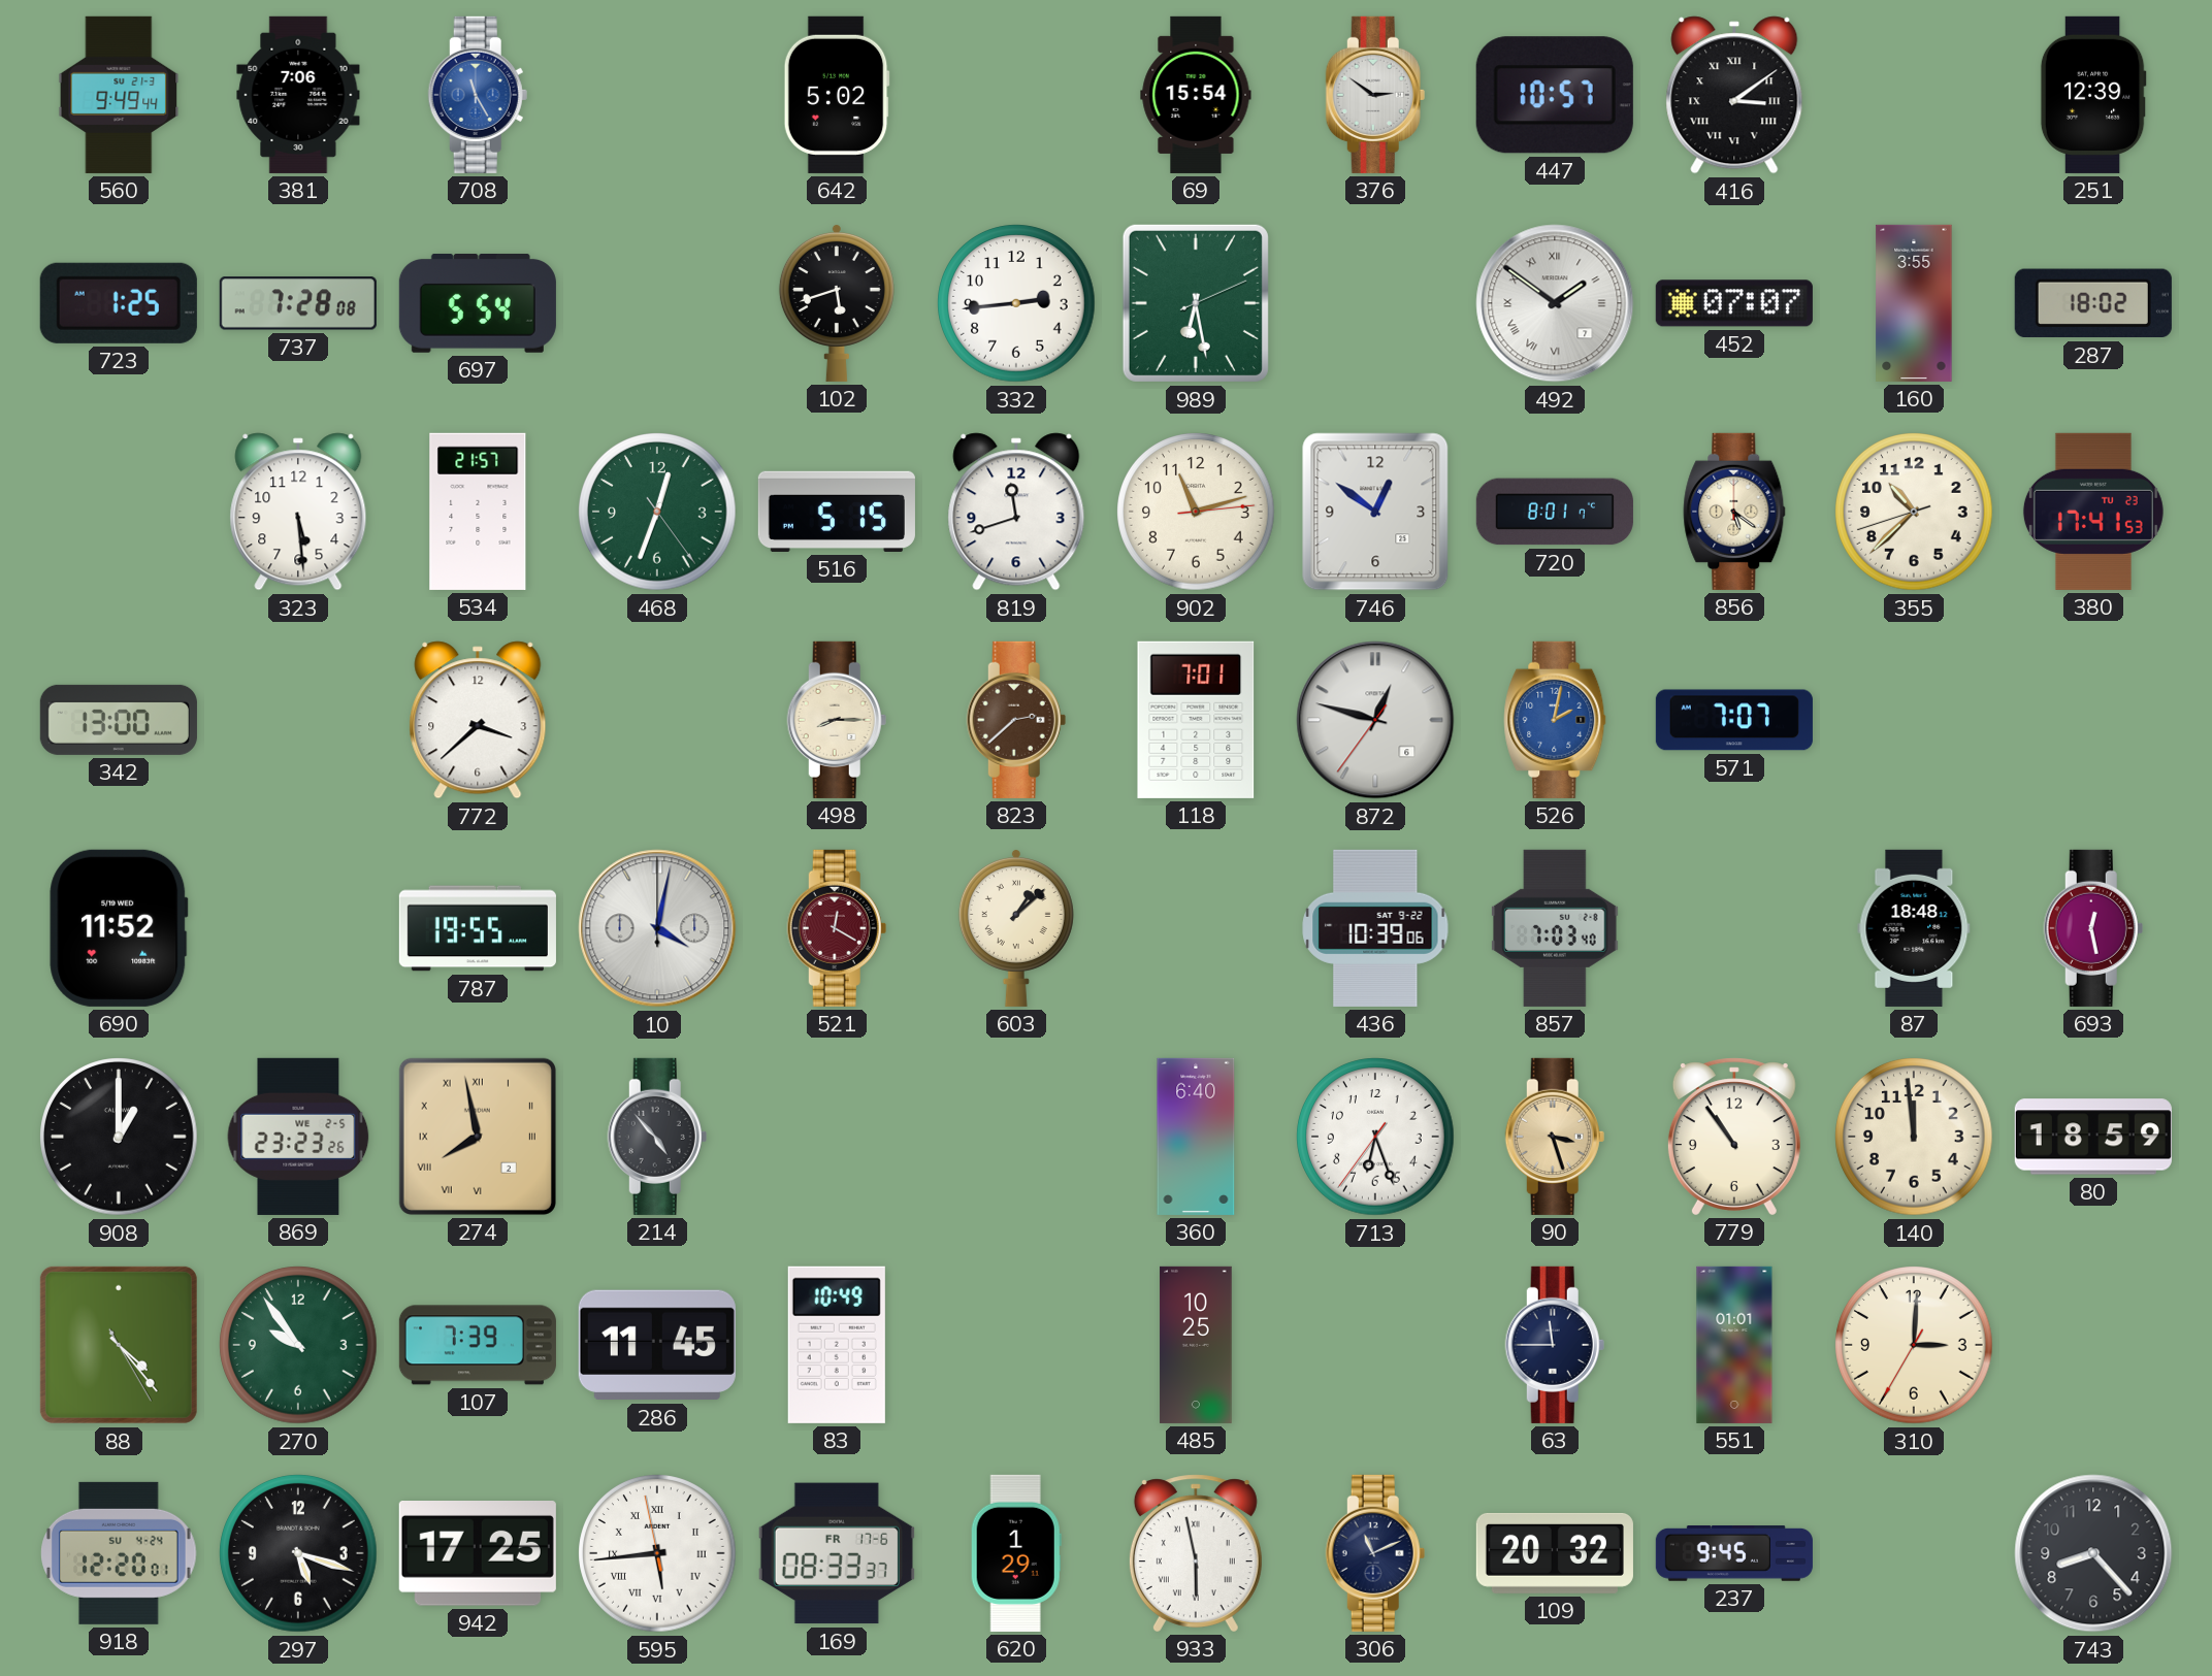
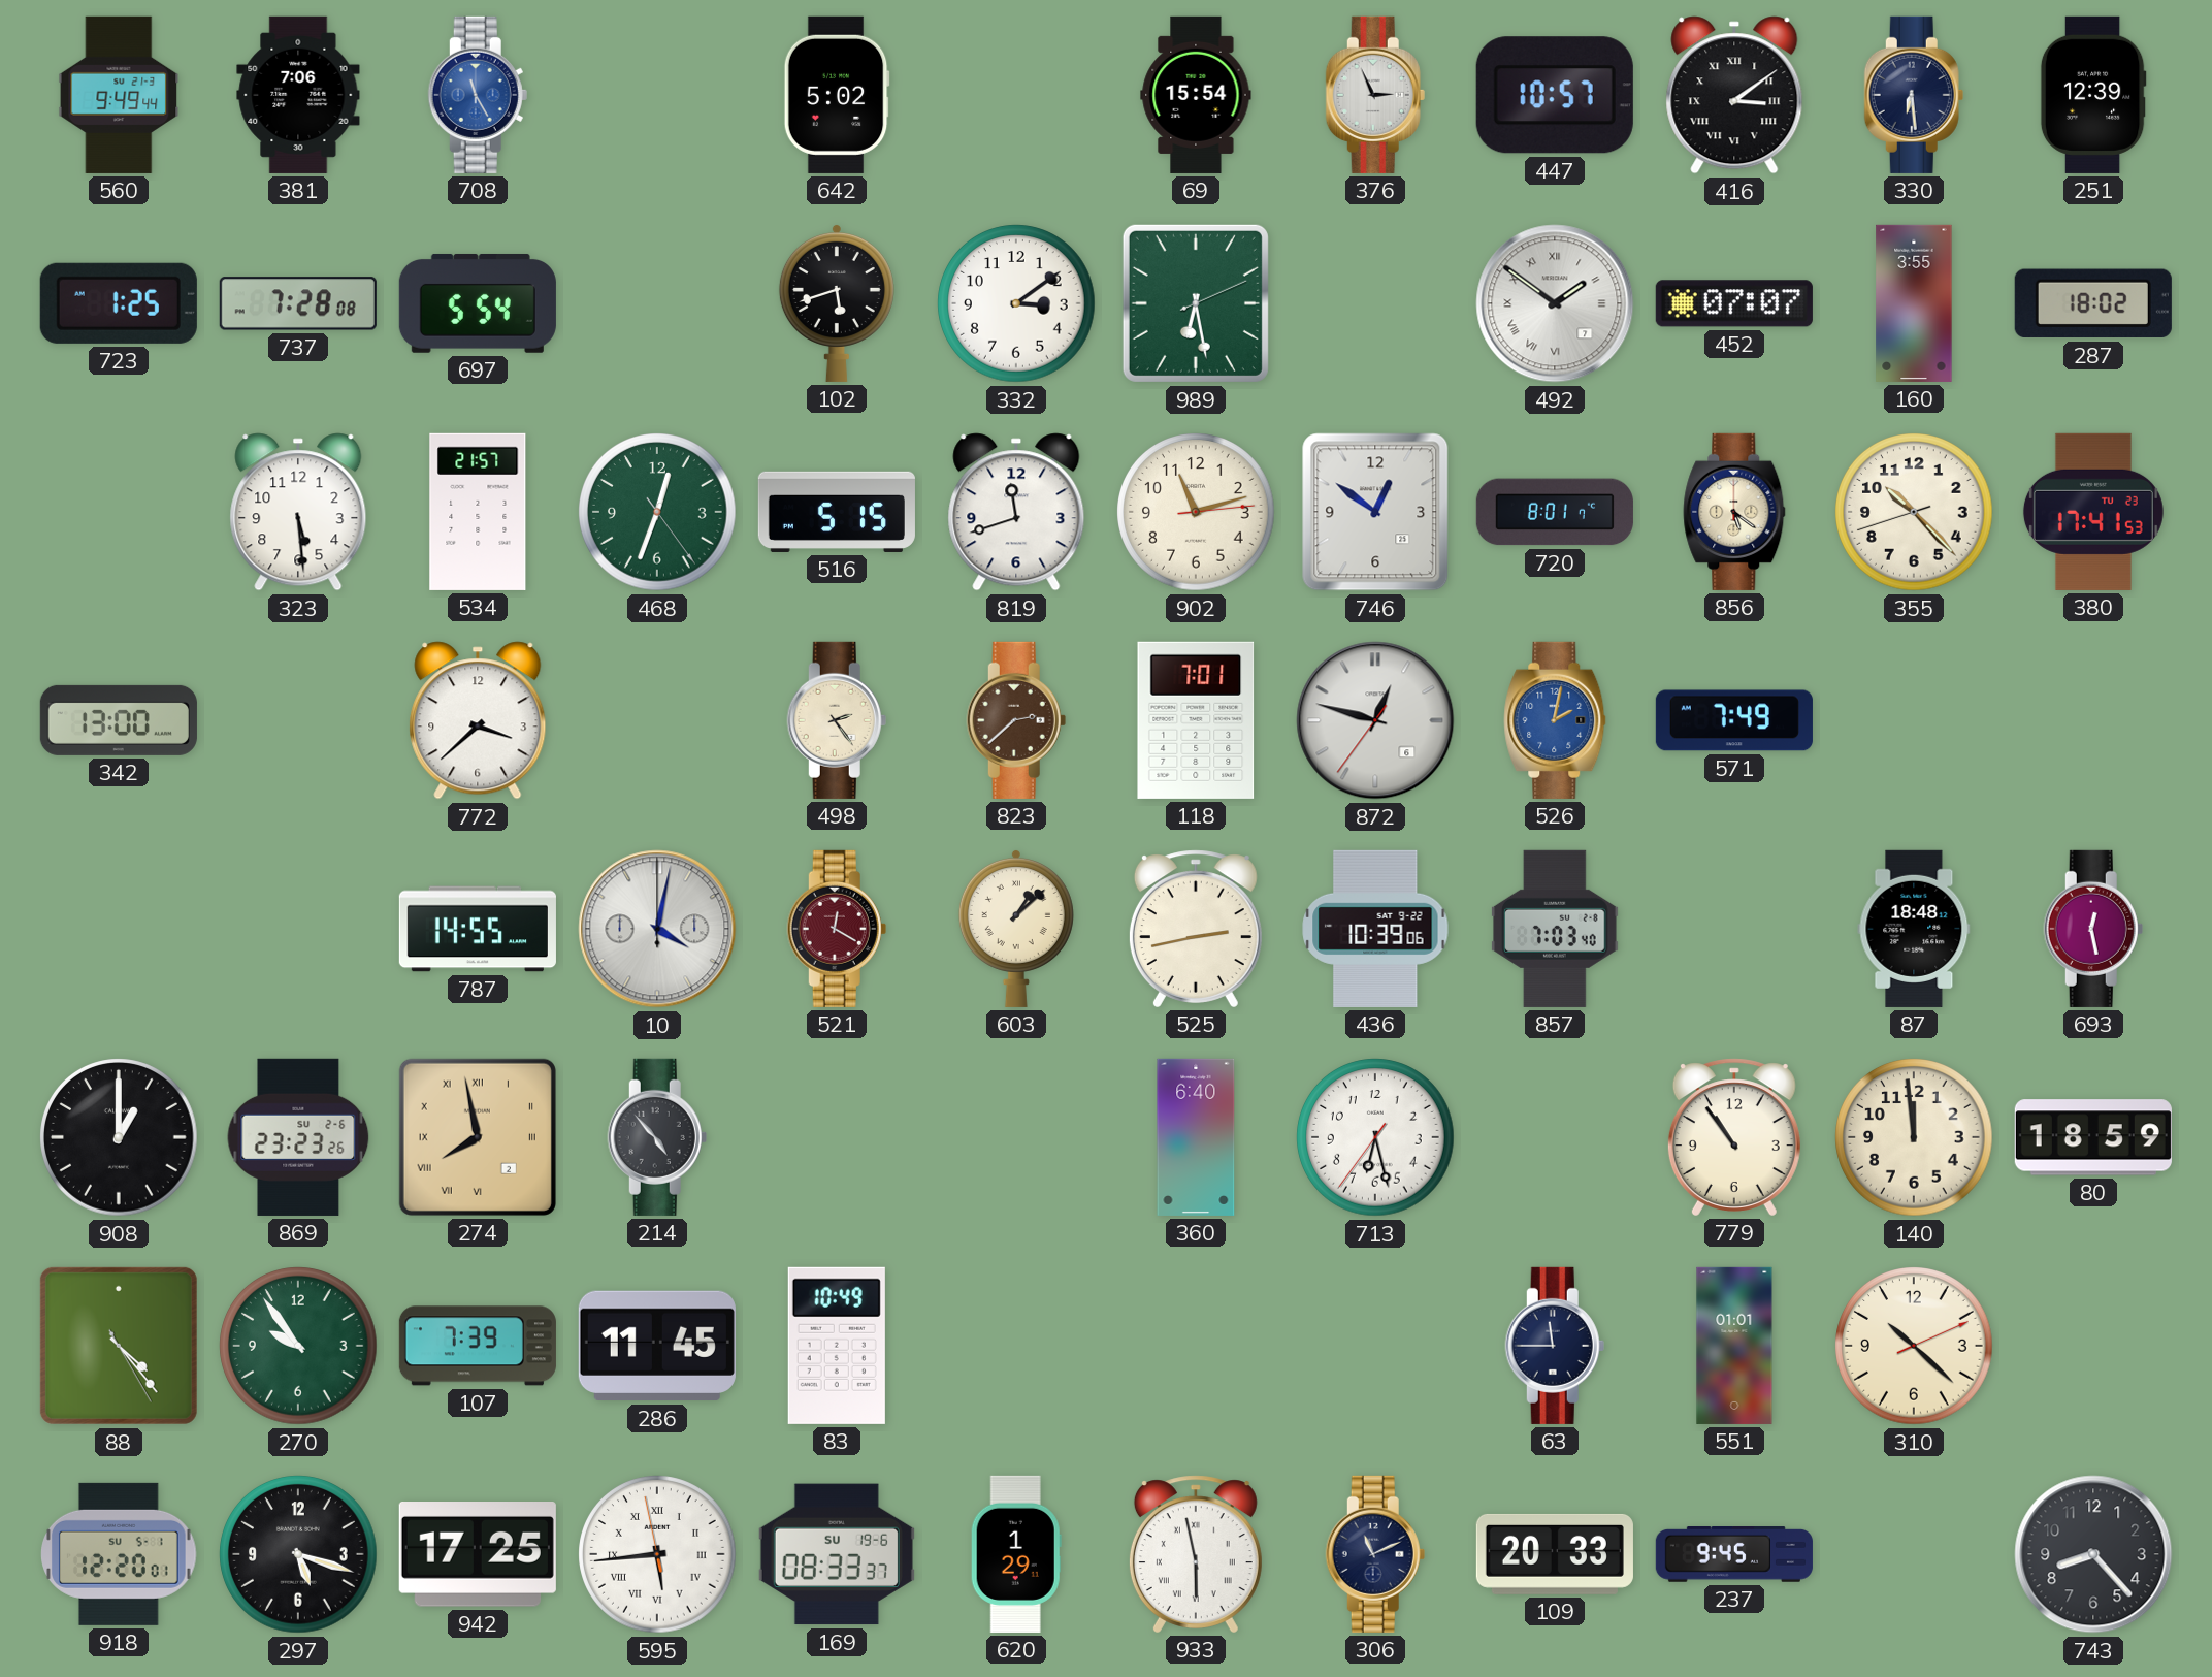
376: 2:51 -> 2:56 (1375, 95)
330: none -> 6:29 (1914, 95)
332: 2:44 -> 3:09 (1016, 303)
355: 10:37 -> 10:22 (1914, 512)
498: 8:15 -> 2:24 (837, 720)
571: 7:07 -> 7:49 (1734, 720)
690: 11:52 -> none (119, 928)
787: 19:55 -> 14:55 (478, 929)
525: none -> 2:43 (1196, 929)
869 date: WE 2-5 -> SU 2-6 (298, 1137)
713: 6:26 -> 6:27 (1375, 1137)
90: 3:27 -> none (1555, 1137)
485: 10:25 -> none (1196, 1345)
310: 3:00 -> 10:22 (1914, 1346)
918 date: SU 4-24 -> SU 5-1 (119, 1554)
169 date: FR 17-6 -> SU 19-6 (837, 1554)
109: 20:32 -> 20:33 (1555, 1554)
